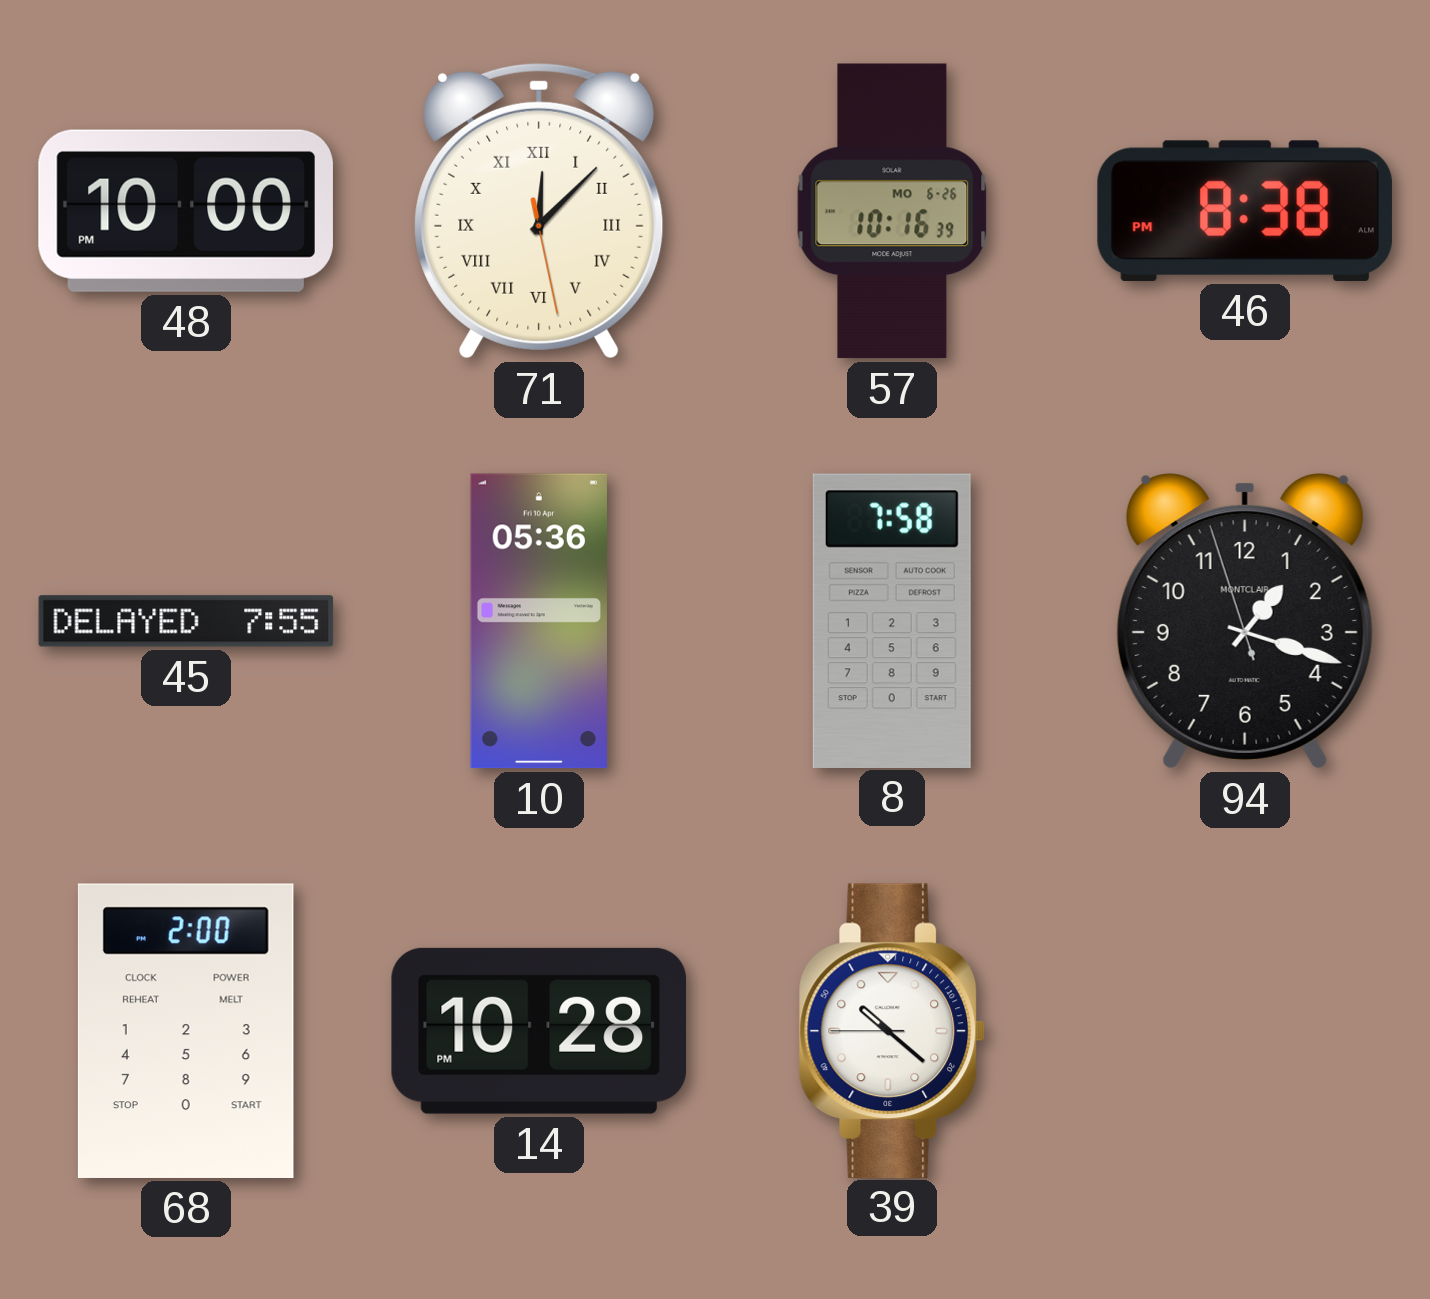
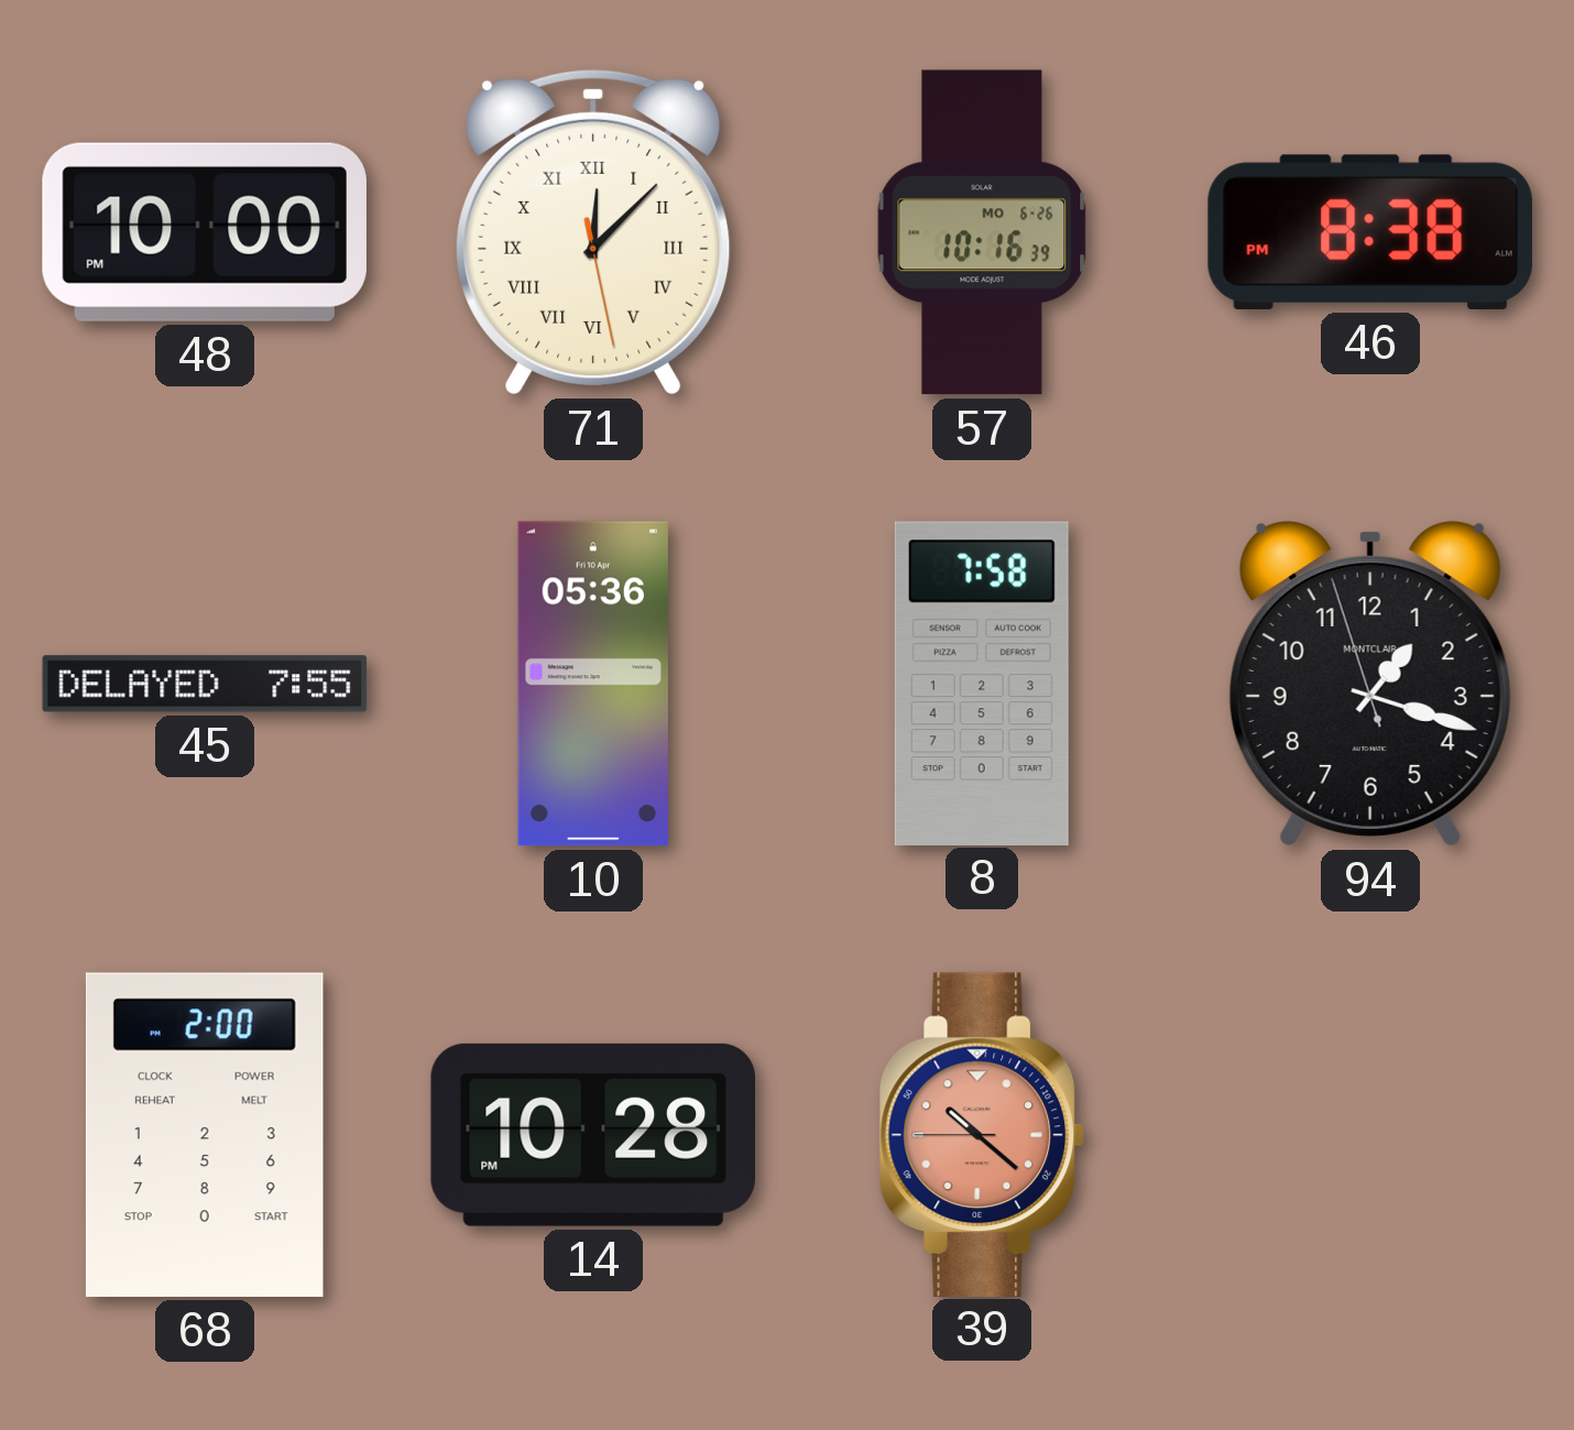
39 dial: white -> salmon (982, 1134)
